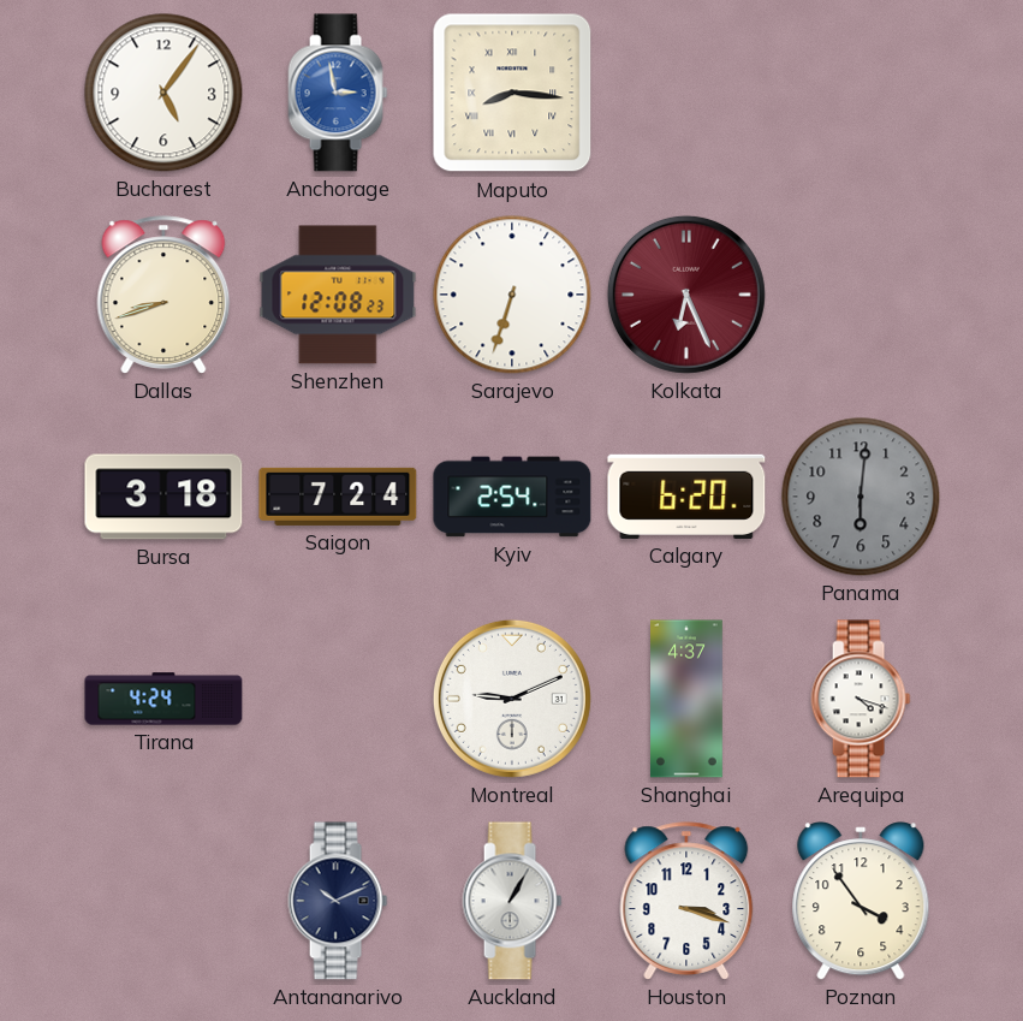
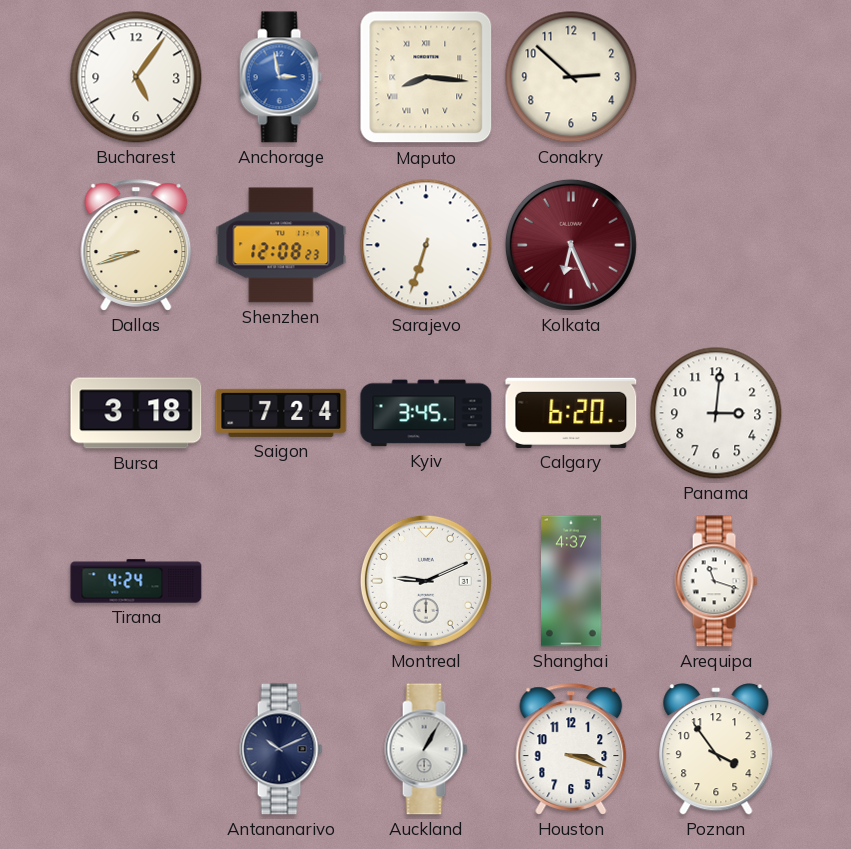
Conakry: none -> 2:52 (571, 77)
Kyiv: 2:54 -> 3:45 (426, 413)
Panama: 6:01 -> 3:01 (716, 413)
Panama dial: grey -> white (716, 413)
Arequipa: 4:18 -> 11:18 (716, 581)
